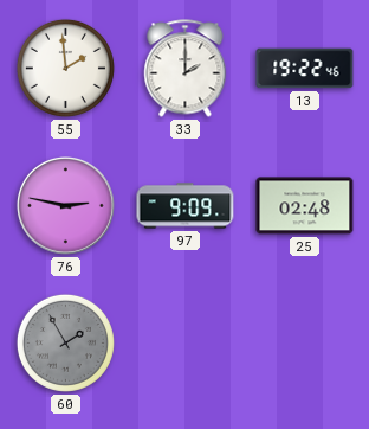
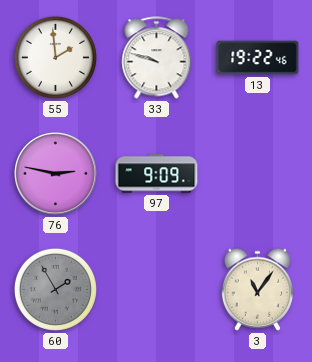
33: 2:00 -> 9:48 (157, 58)
25: 02:48 -> none (305, 206)
3: none -> 11:06 (257, 289)
